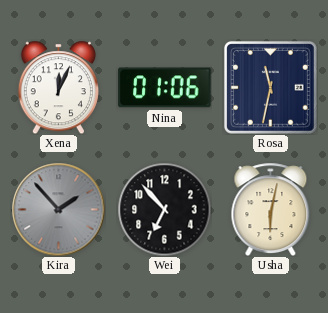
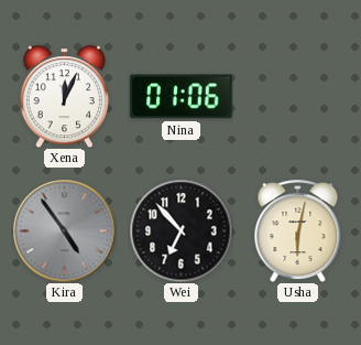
Rosa: 11:32 -> none (270, 87)
Kira: 1:53 -> 4:54 (64, 230)
